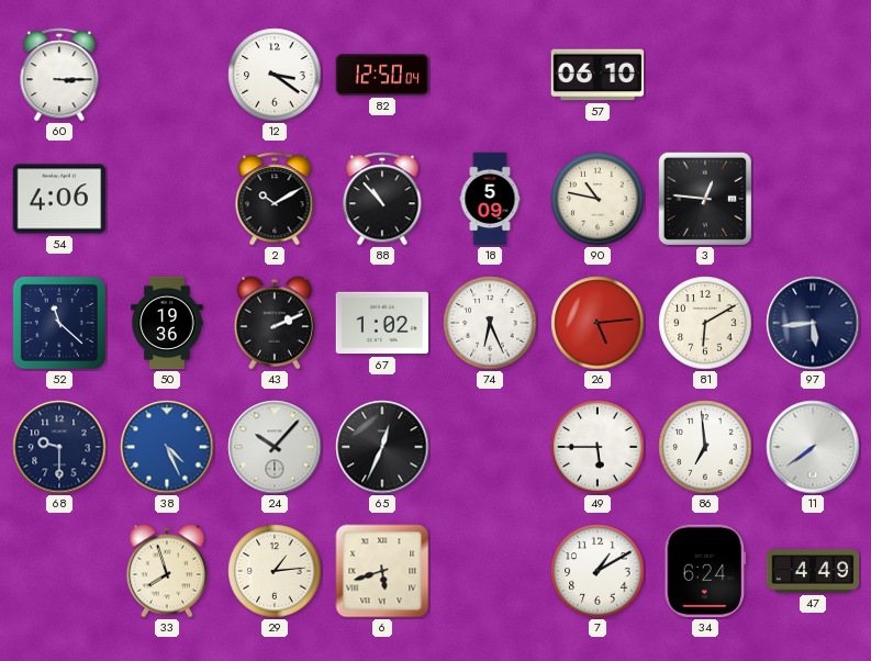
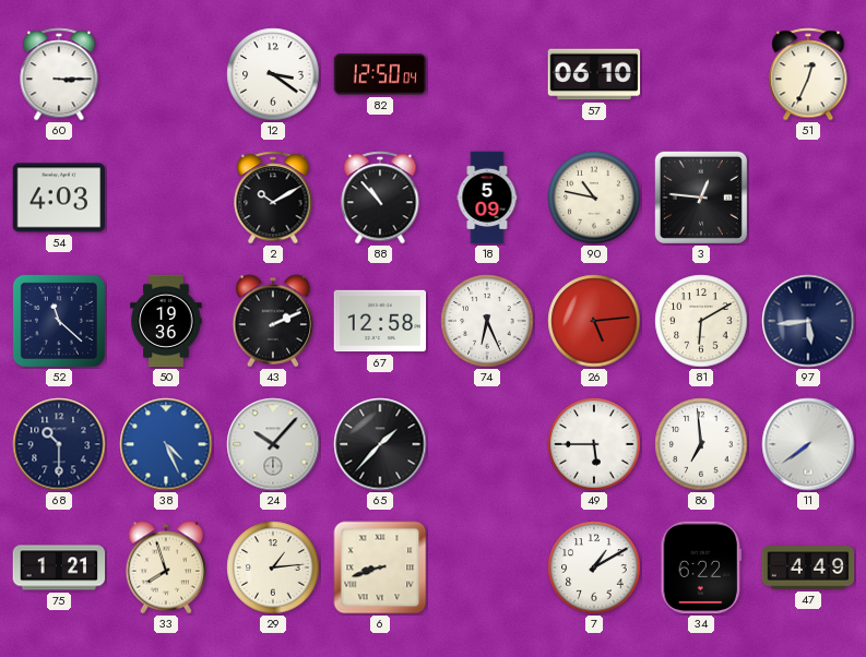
51: none -> 12:34 (808, 74)
54: 4:06 -> 4:03 (59, 198)
67: 1:02 -> 12:58 (380, 321)
68: 9:30 -> 10:30 (59, 444)
65: 12:34 -> 1:37 (380, 444)
75: none -> 1:21 (59, 568)
6: 5:42 -> 8:42 (380, 568)
34: 6:24 -> 6:22 (701, 568)
